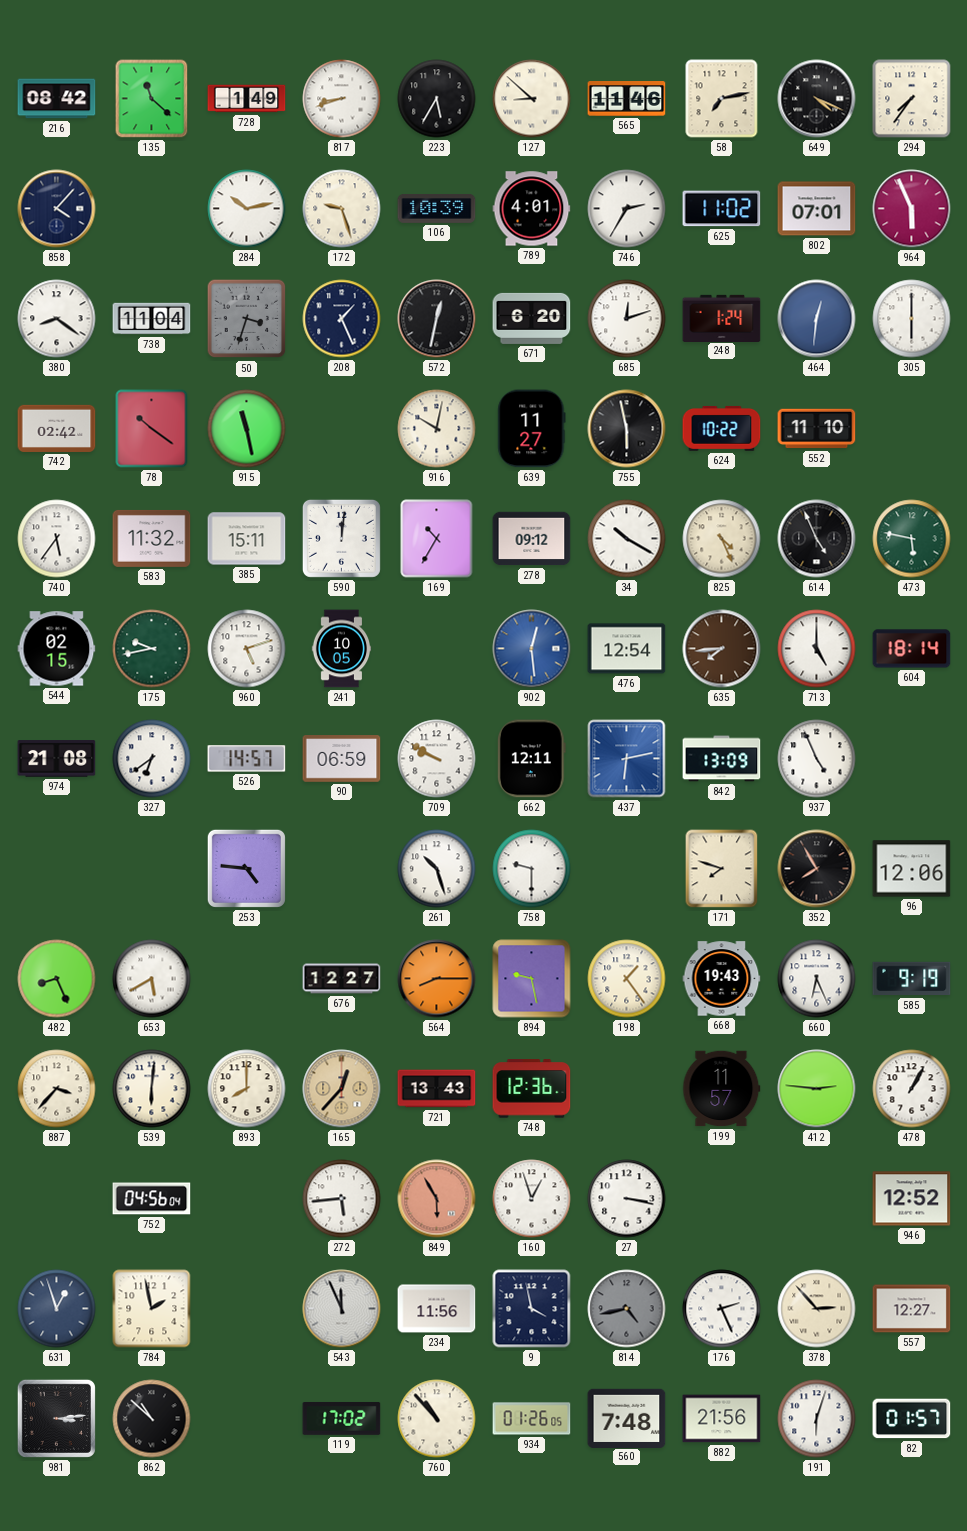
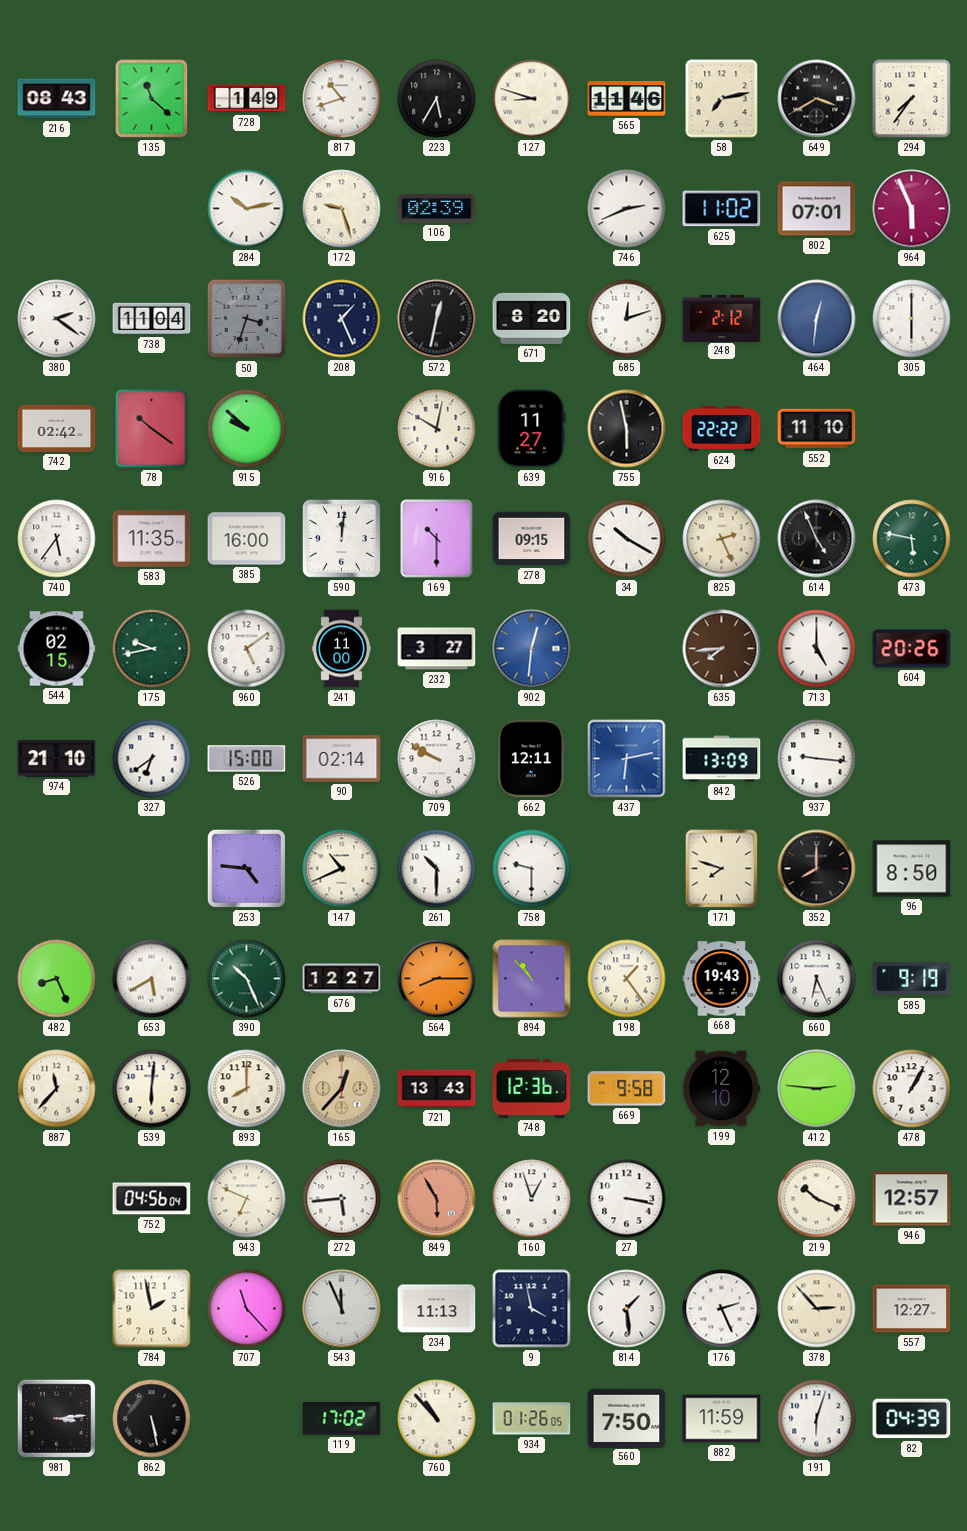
216: 08:42 -> 08:43 (57, 99)
817: 8:42 -> 10:42 (342, 99)
127: 8:52 -> 8:48 (532, 99)
649: 4:19 -> 3:40 (817, 99)
858: 4:07 -> none (57, 209)
106: 10:39 -> 02:39 (437, 209)
789: 4:01 -> none (532, 209)
746: 2:35 -> 2:41 (627, 209)
380: 8:21 -> 2:21 (57, 319)
671: 6:20 -> 8:20 (532, 318)
248: 1:24 -> 2:12 (722, 318)
915: 11:28 -> 9:52 (247, 429)
624: 10:22 -> 22:22 (722, 429)
583: 11:32 -> 11:35 (152, 538)
385: 15:11 -> 16:00 (247, 539)
169: 10:35 -> 10:30 (437, 539)
278: 09:12 -> 09:15 (532, 539)
825: 4:26 -> 2:26 (722, 539)
960: 5:12 -> 5:09 (247, 649)
241: 10:05 -> 11:00 (341, 649)
232: none -> 3:27 (437, 649)
902: 12:29 -> 12:31 (532, 649)
476: 12:54 -> none (627, 649)
604: 18:14 -> 20:26 (912, 649)
974: 21:08 -> 21:10 (57, 759)
526: 14:57 -> 15:00 (247, 759)
90: 06:59 -> 02:14 (342, 759)
937: 4:56 -> 9:16 (817, 759)
147: none -> 10:41 (342, 869)
261: 10:27 -> 10:30 (437, 869)
352: 7:55 -> 8:00 (817, 869)
96: 12:06 -> 8:50 (912, 869)
390: none -> 10:26 (247, 979)
894: 9:28 -> 10:53 (532, 979)
887: 3:37 -> 11:37 (57, 1089)
669: none -> 9:58 (627, 1089)
199: 11:57 -> 12:10 (722, 1089)
943: none -> 6:49 (247, 1199)
219: none -> 10:19 (817, 1199)
946: 12:52 -> 12:57 (912, 1199)
631: 12:57 -> none (57, 1309)
707: none -> 11:23 (247, 1309)
234: 11:56 -> 11:13 (437, 1309)
814: 4:43 -> 1:29 (627, 1309)
814 dial: grey -> white (627, 1309)
862: 10:52 -> 5:28 (152, 1419)
560: 7:48 -> 7:50 (627, 1418)
882: 21:56 -> 11:59 (722, 1419)
82: 01:57 -> 04:39 (912, 1419)
